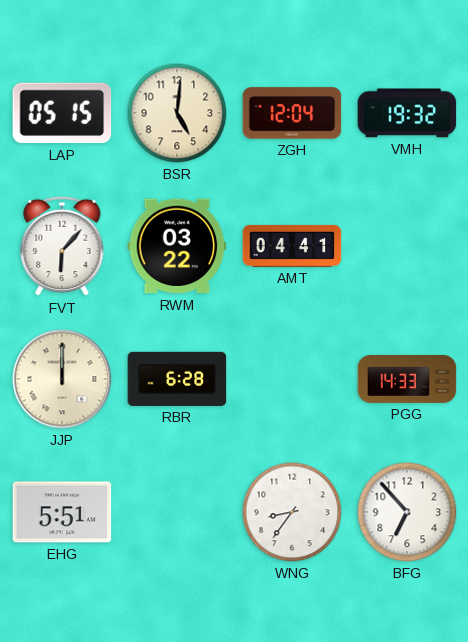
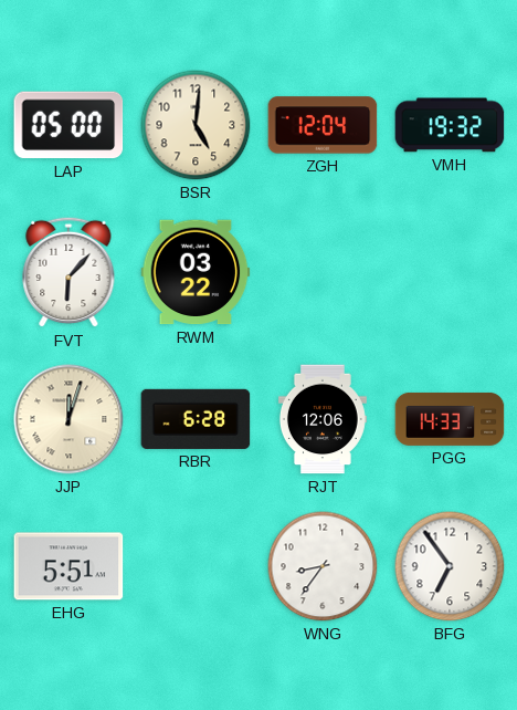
LAP: 05:15 -> 05:00 (68, 125)
AMT: 04:41 -> none (292, 246)
JJP: 12:00 -> 12:03 (68, 419)
RJT: none -> 12:06 (323, 419)
BFG: 6:53 -> 6:54 (450, 566)
